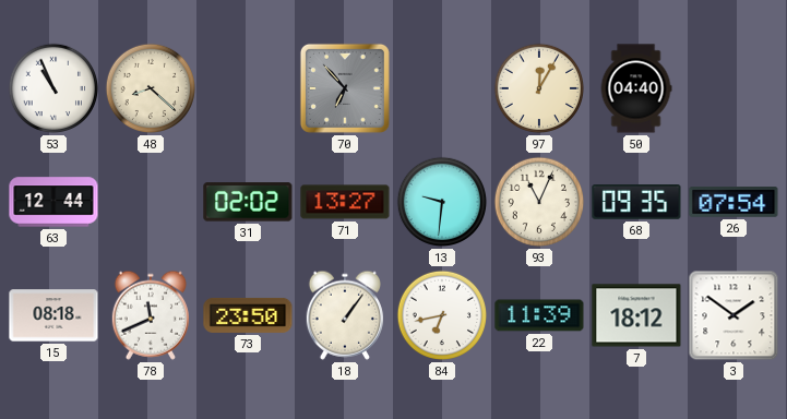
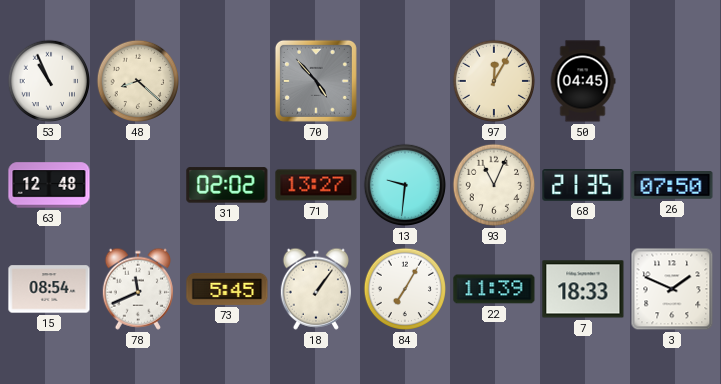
70: 6:53 -> 4:53 (316, 81)
50: 04:40 -> 04:45 (583, 81)
63: 12:44 -> 12:48 (49, 185)
68: 09:35 -> 21:35 (583, 186)
26: 07:54 -> 07:50 (672, 186)
15: 08:18 -> 08:54 (49, 289)
73: 23:50 -> 5:45 (227, 289)
84: 6:43 -> 7:05 (405, 289)
7: 18:12 -> 18:33 (583, 289)
3: 1:51 -> 1:49 (672, 289)
